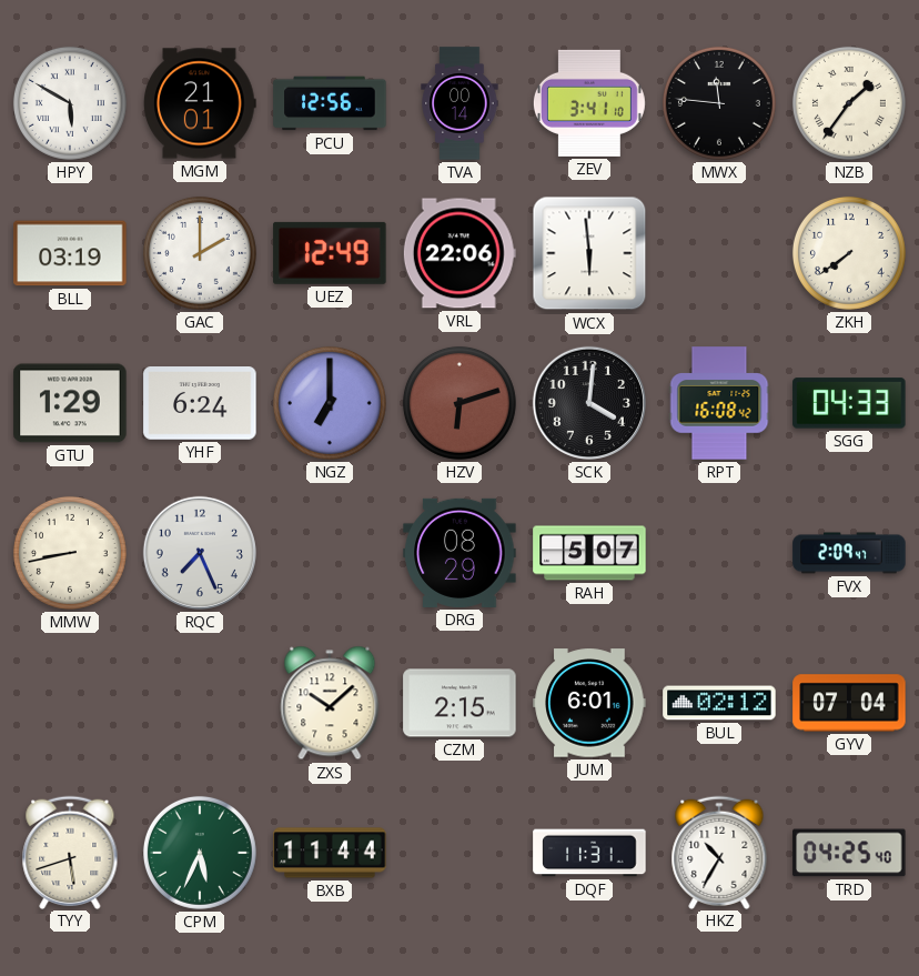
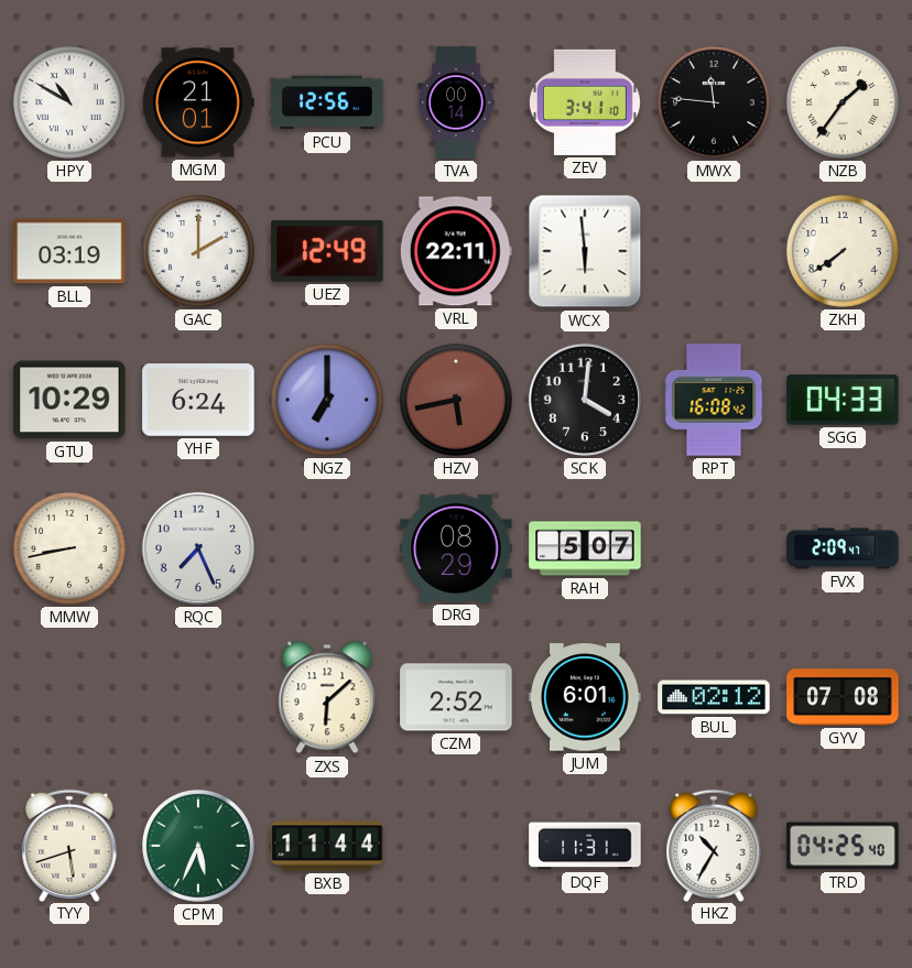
HPY: 5:50 -> 10:50 (69, 102)
VRL: 22:06 -> 22:11 (456, 251)
GTU: 1:29 -> 10:29 (69, 400)
HZV: 6:12 -> 5:43 (456, 400)
ZXS: 10:08 -> 6:08 (327, 697)
CZM: 2:15 -> 2:52 (456, 697)
GYV: 07:04 -> 07:08 (843, 697)
